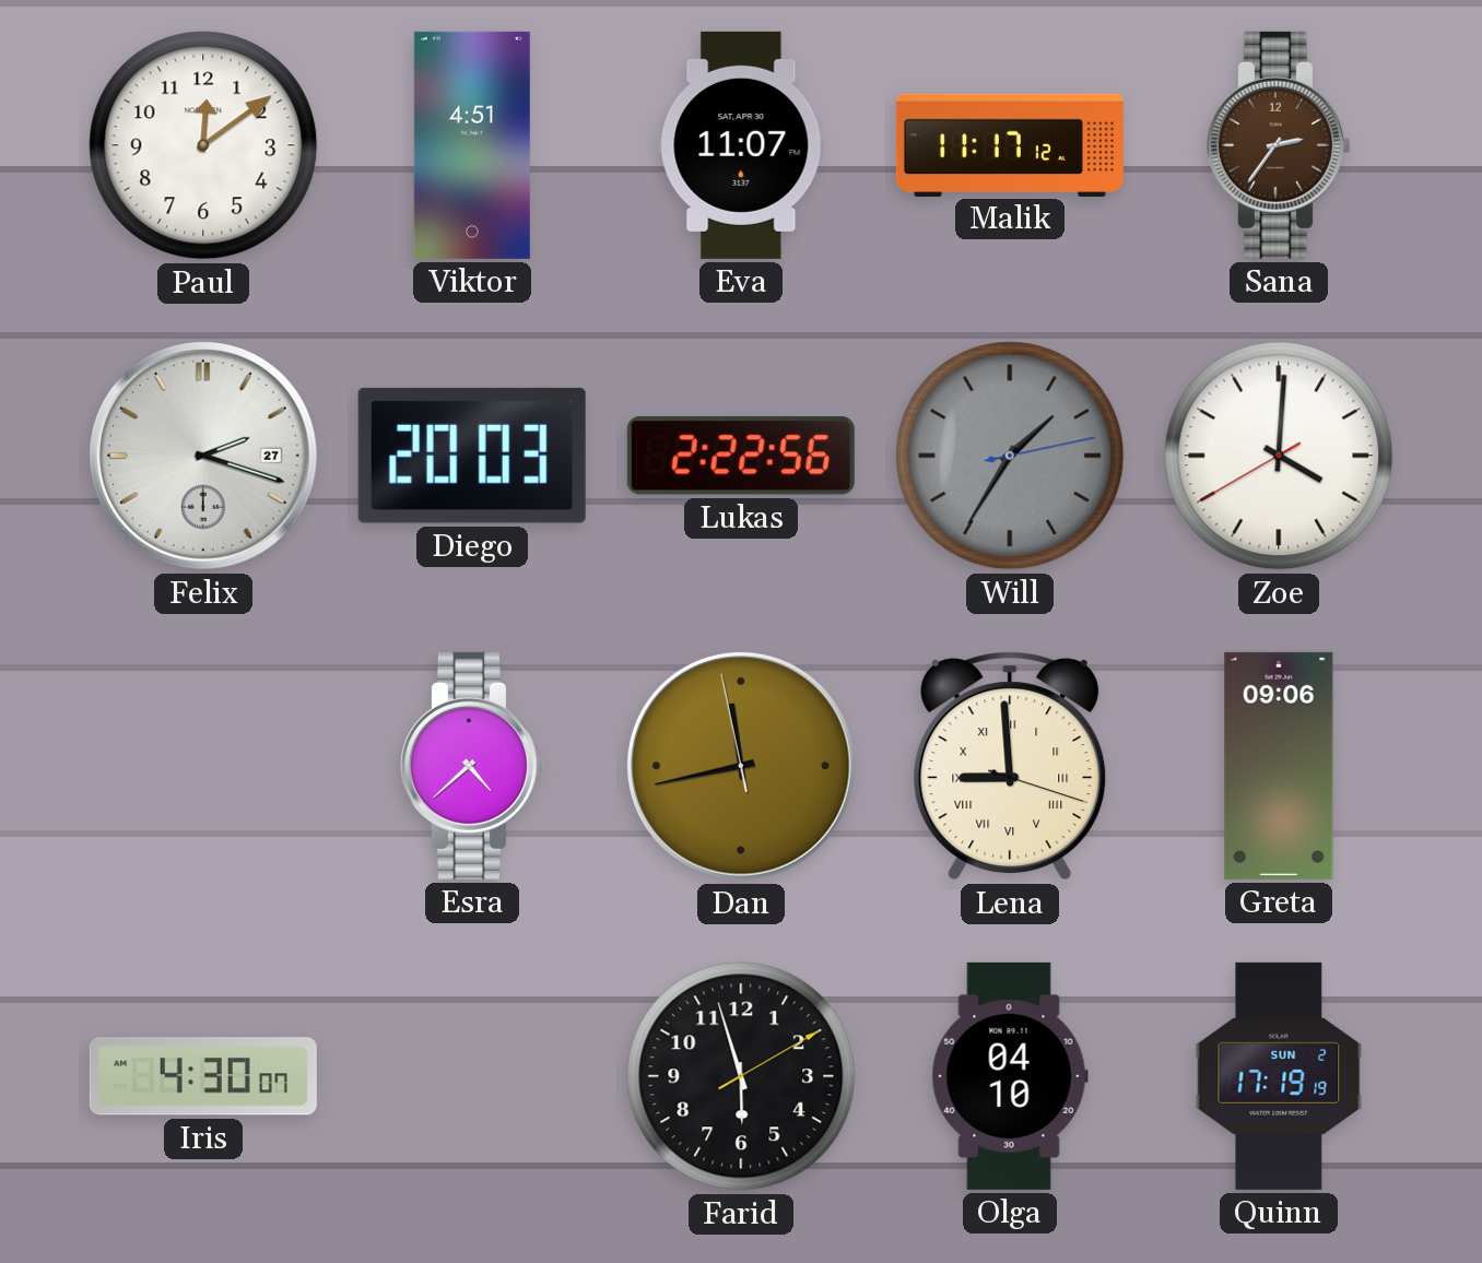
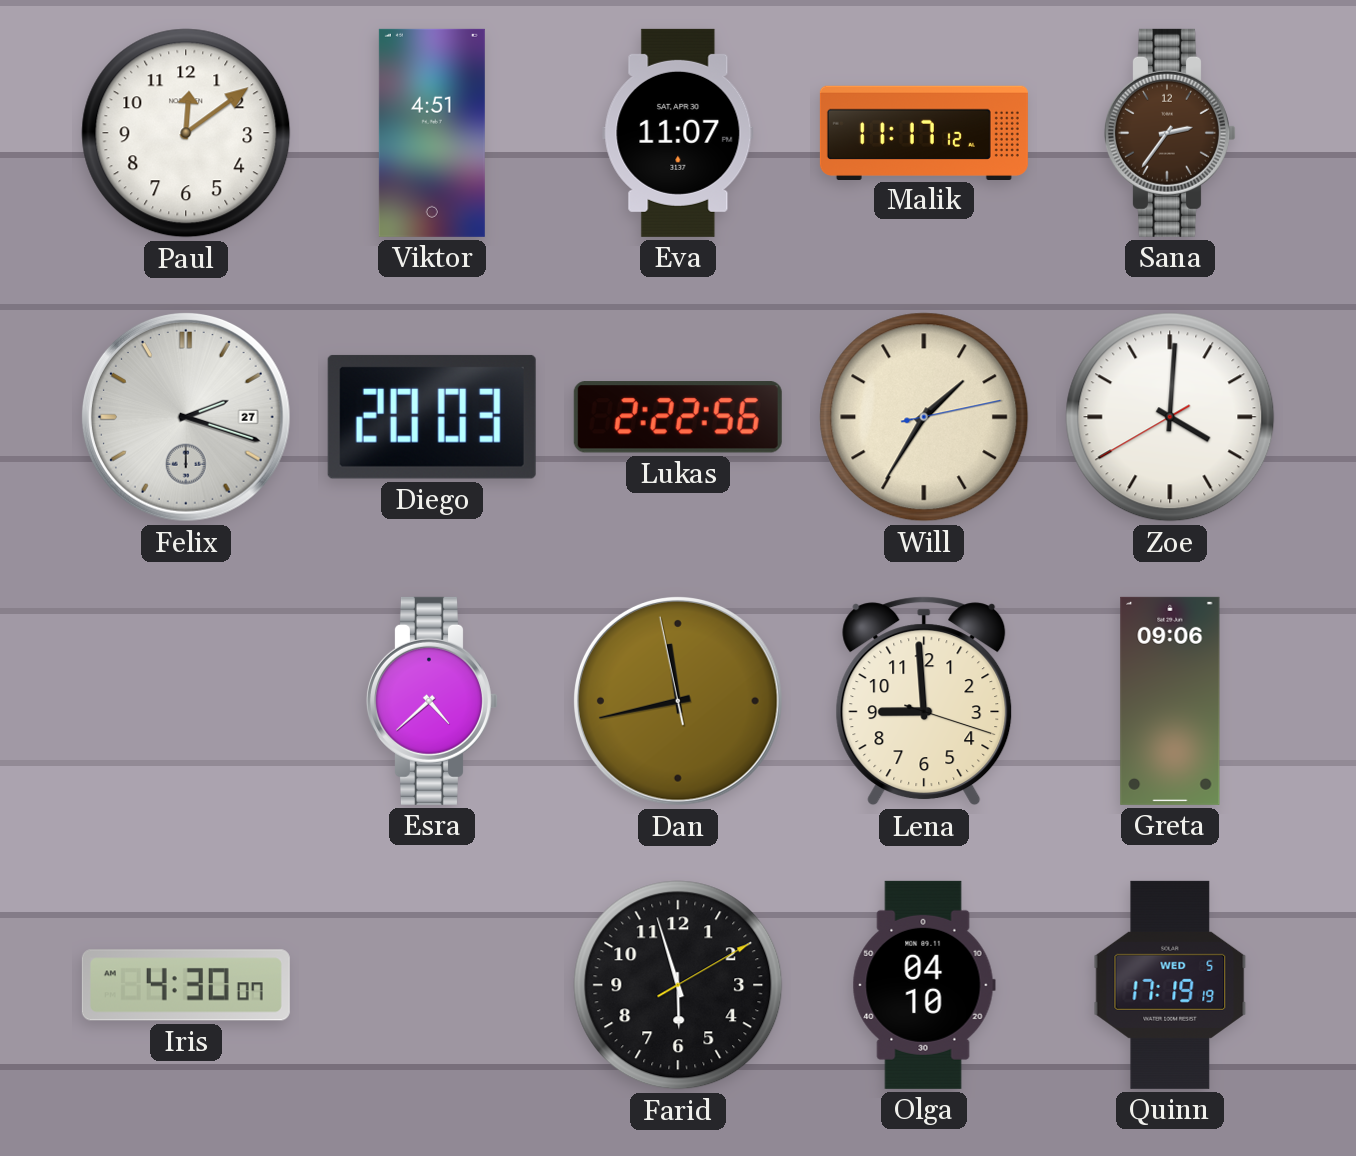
Will dial: grey -> cream (924, 417)
Lena numerals: Roman -> Arabic (924, 701)
Quinn date: SUN 2 -> WED 5 (1170, 985)
